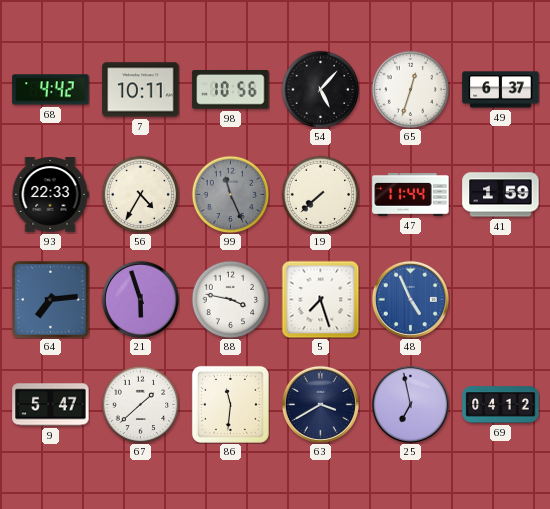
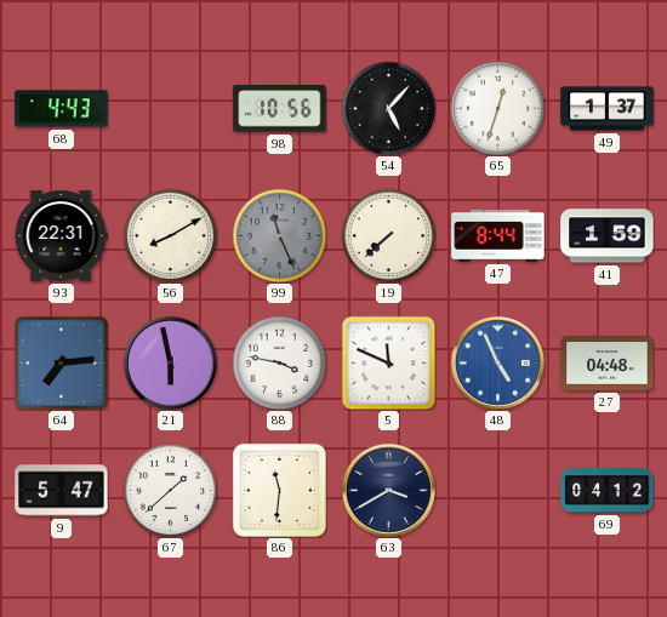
68: 4:42 -> 4:43 (62, 109)
7: 10:11 -> none (141, 90)
49: 6:37 -> 1:37 (608, 109)
93: 22:33 -> 22:31 (61, 236)
56: 4:35 -> 8:10 (170, 235)
47: 11:44 -> 8:44 (498, 236)
21: 5:57 -> 5:58 (170, 362)
5: 7:27 -> 11:49 (388, 362)
27: none -> 04:48 (608, 364)
25: 6:58 -> none (410, 404)
